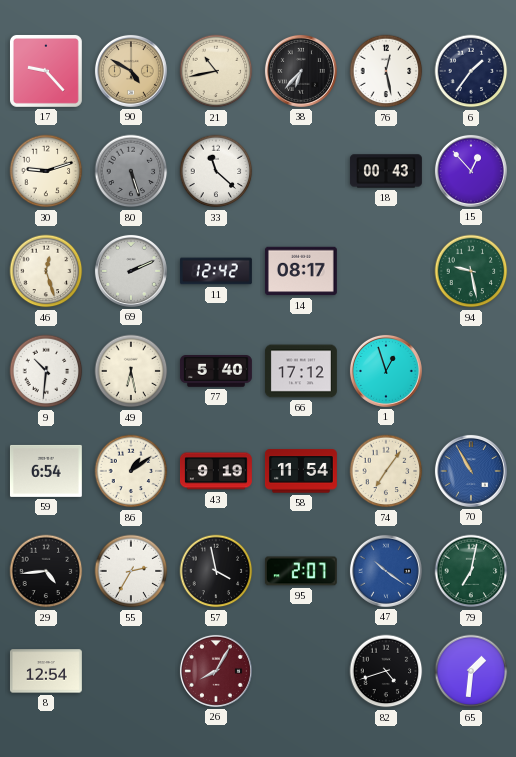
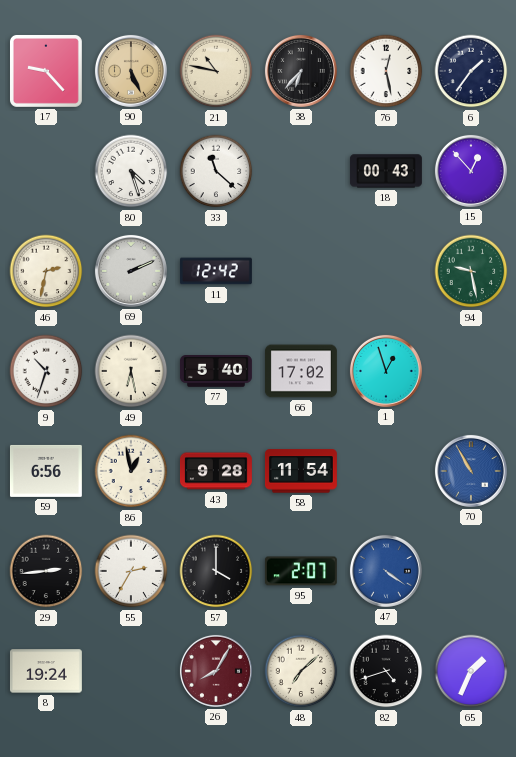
90: 4:50 -> 5:26 (131, 71)
21: 10:43 -> 10:47 (216, 71)
30: 9:12 -> none (46, 171)
80: 5:27 -> 4:27 (131, 171)
80 dial: grey -> white (131, 171)
46: 12:27 -> 2:32 (46, 271)
14: 08:17 -> none (301, 271)
9: 10:31 -> 10:33 (46, 371)
66: 17:12 -> 17:02 (301, 371)
59: 6:54 -> 6:56 (46, 471)
86: 1:09 -> 12:58 (131, 471)
43: 9:19 -> 9:28 (216, 471)
74: 7:06 -> none (386, 471)
29: 4:44 -> 2:44 (46, 571)
57: 3:58 -> 4:00 (216, 571)
47: 10:21 -> 4:21 (386, 571)
79: 7:02 -> none (471, 571)
8: 12:54 -> 19:24 (46, 671)
48: none -> 7:08 (301, 671)
65: 1:31 -> 1:34 (471, 671)
